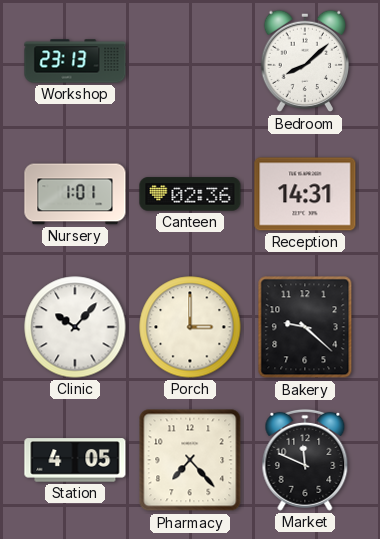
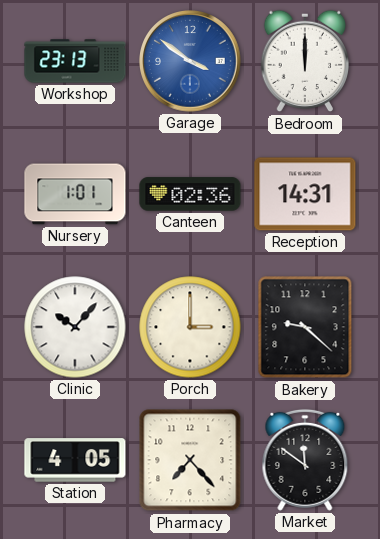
Garage: none -> 3:51 (190, 61)
Bedroom: 8:08 -> 12:00 (305, 61)
Market: 11:49 -> 11:51 (305, 460)
